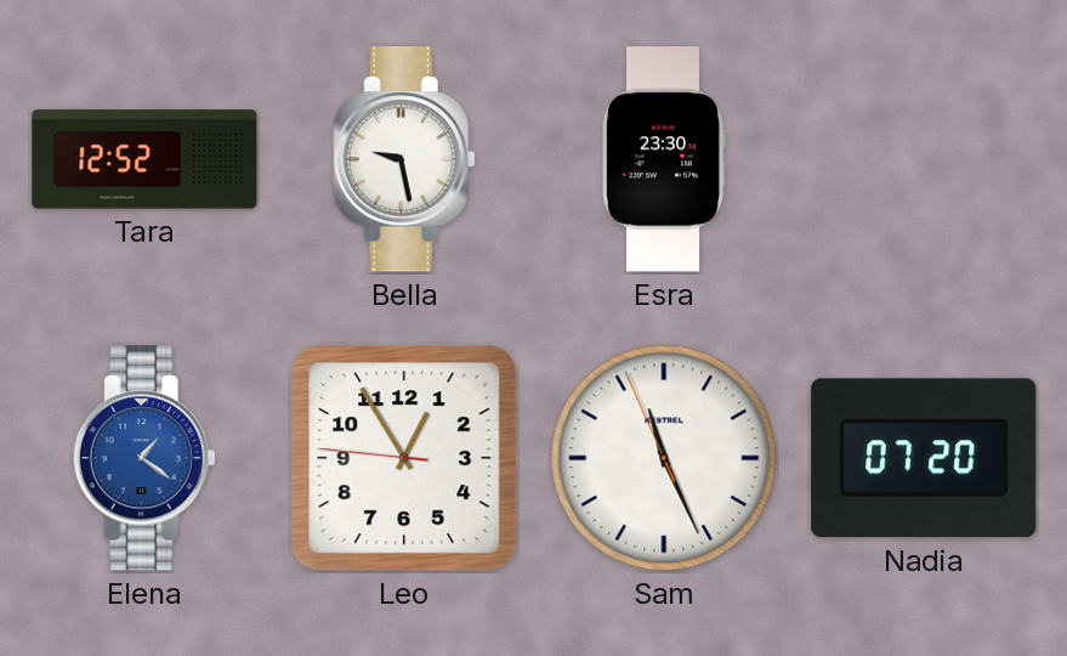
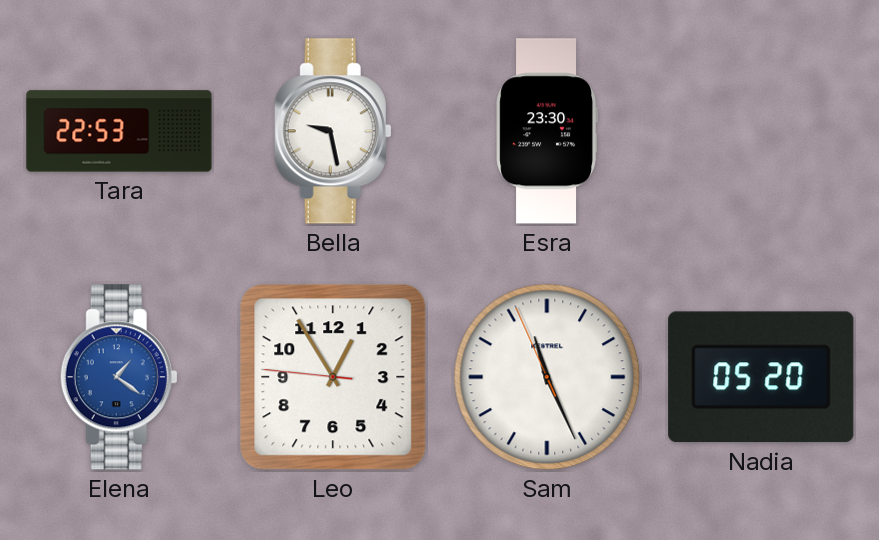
Tara: 12:52 -> 22:53 (119, 131)
Nadia: 07:20 -> 05:20 (761, 377)
